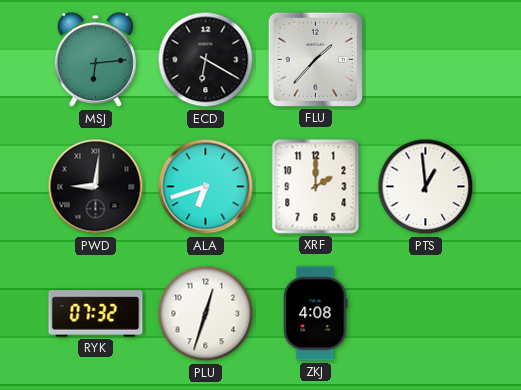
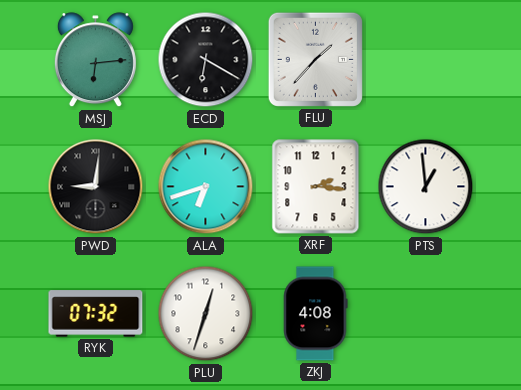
XRF: 2:00 -> 2:16 (316, 187)
